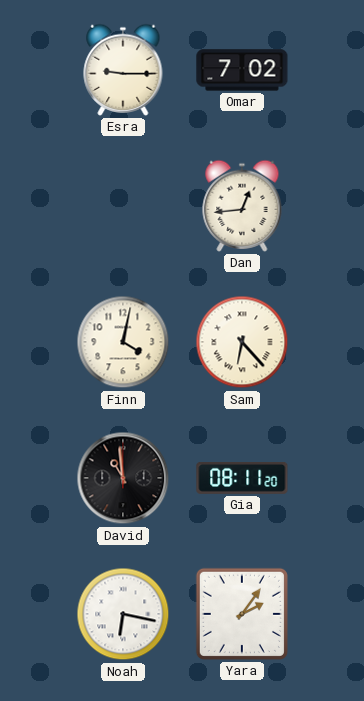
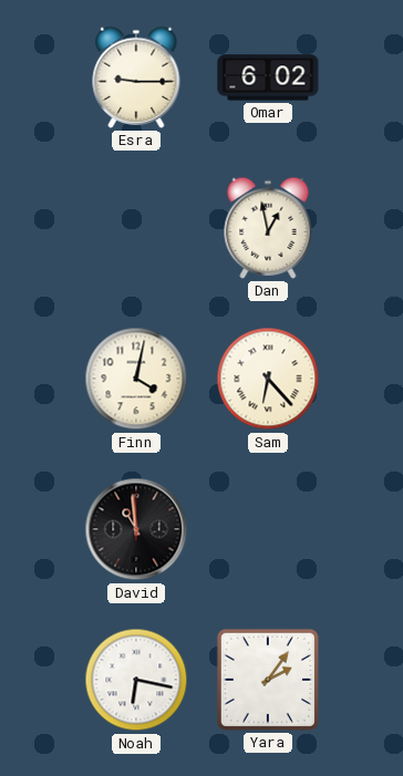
Omar: 7:02 -> 6:02 (268, 77)
Dan: 12:44 -> 12:58 (268, 228)
Gia: 08:11 -> none (242, 478)
